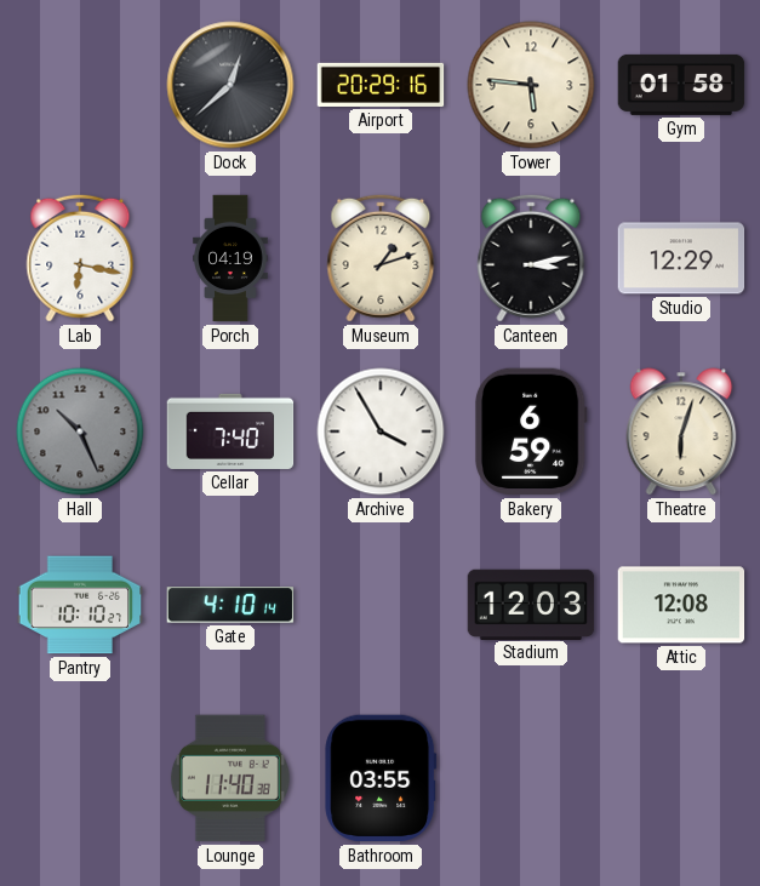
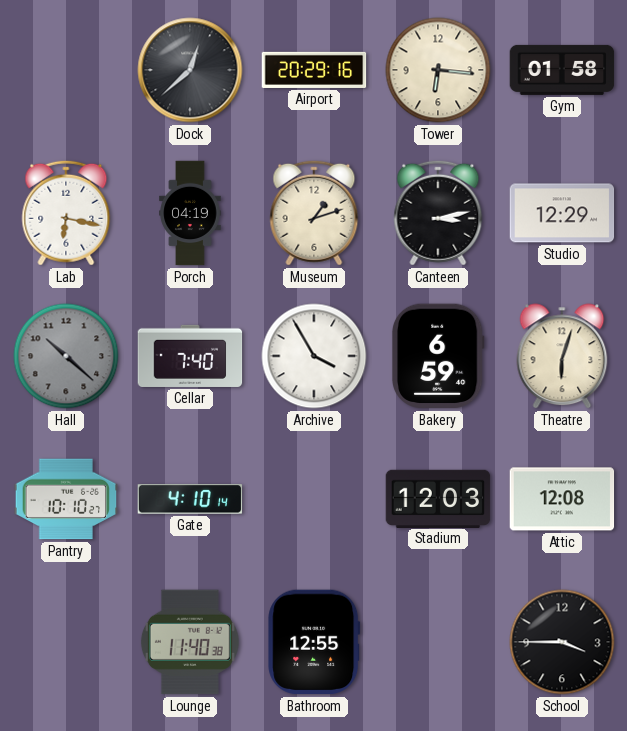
Tower: 5:46 -> 6:16 (438, 70)
Hall: 10:26 -> 10:22 (66, 356)
Bathroom: 03:55 -> 12:55 (314, 642)
School: none -> 3:45 (562, 642)
